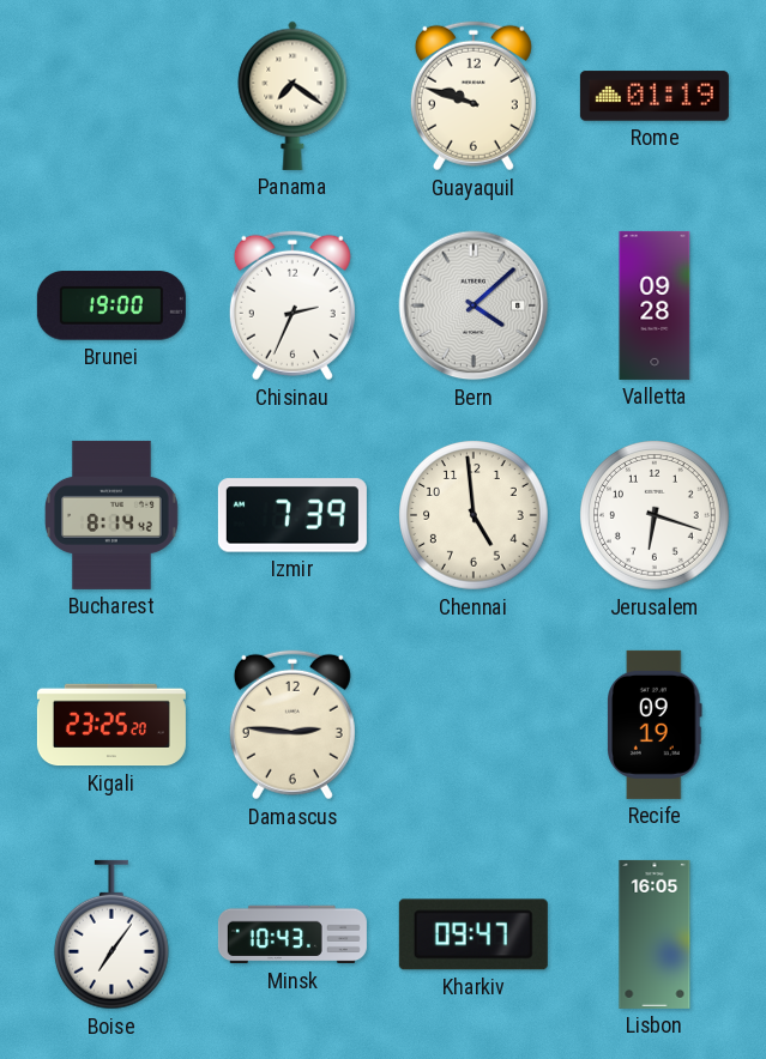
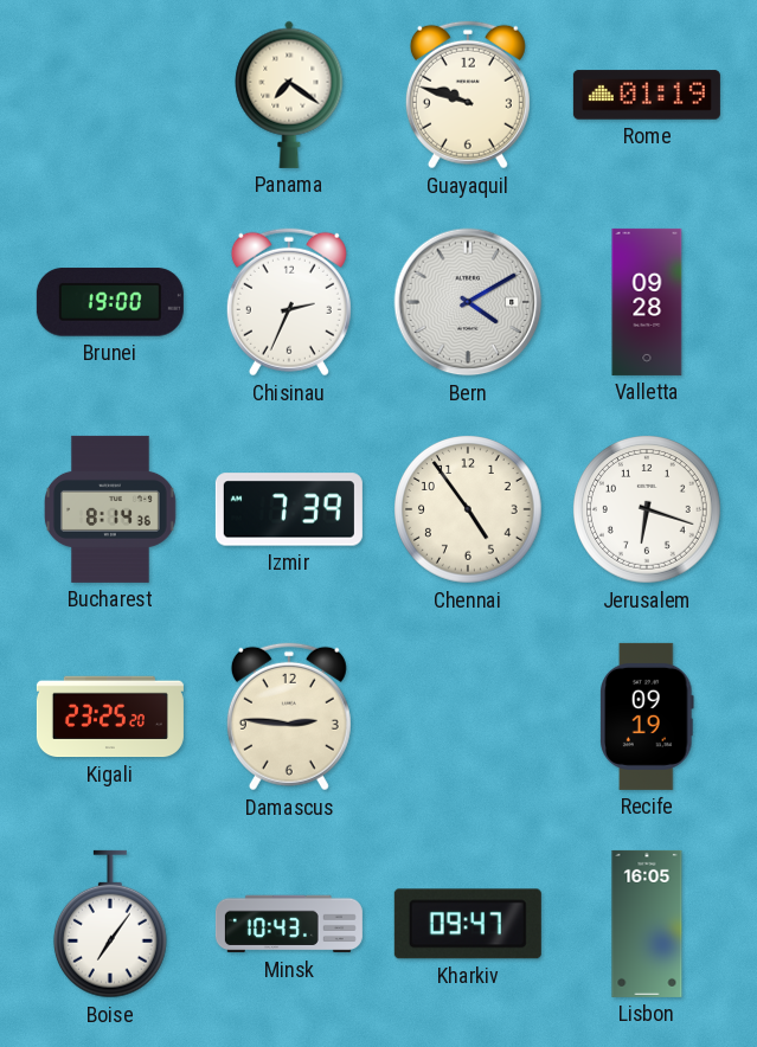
Bern: 4:08 -> 4:10 (468, 302)
Bucharest: 8:14:42 -> 8:14:36 (110, 509)
Chennai: 4:59 -> 4:54 (469, 510)
